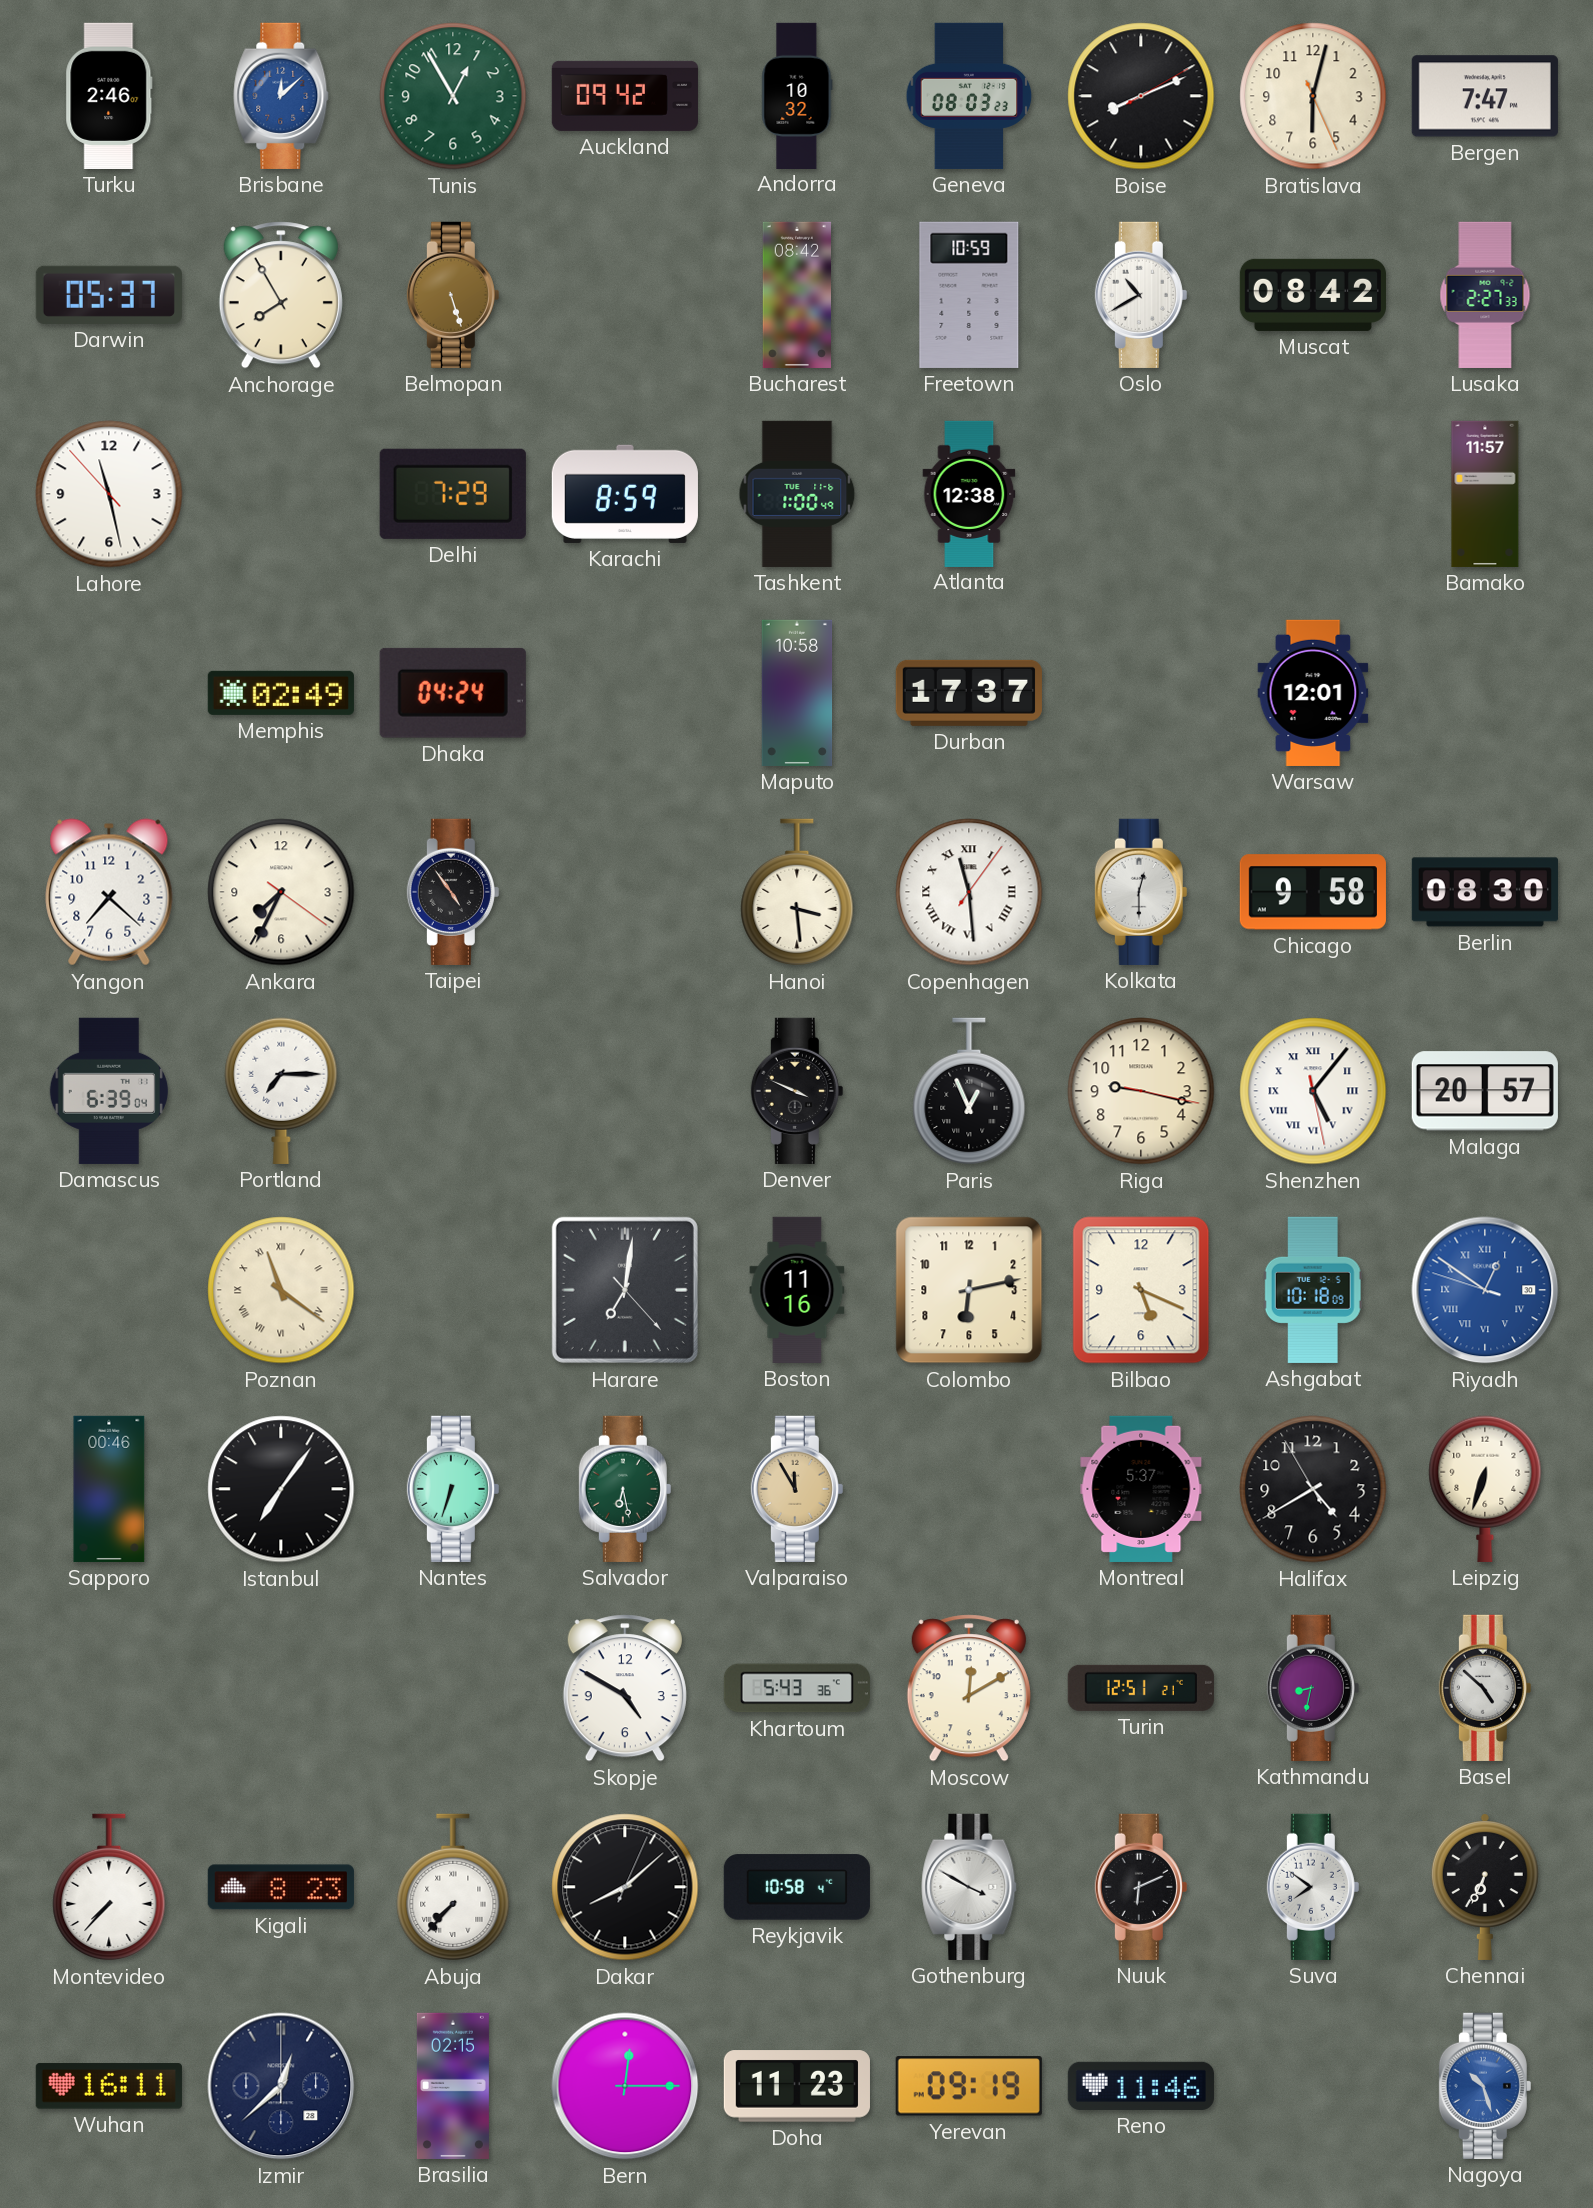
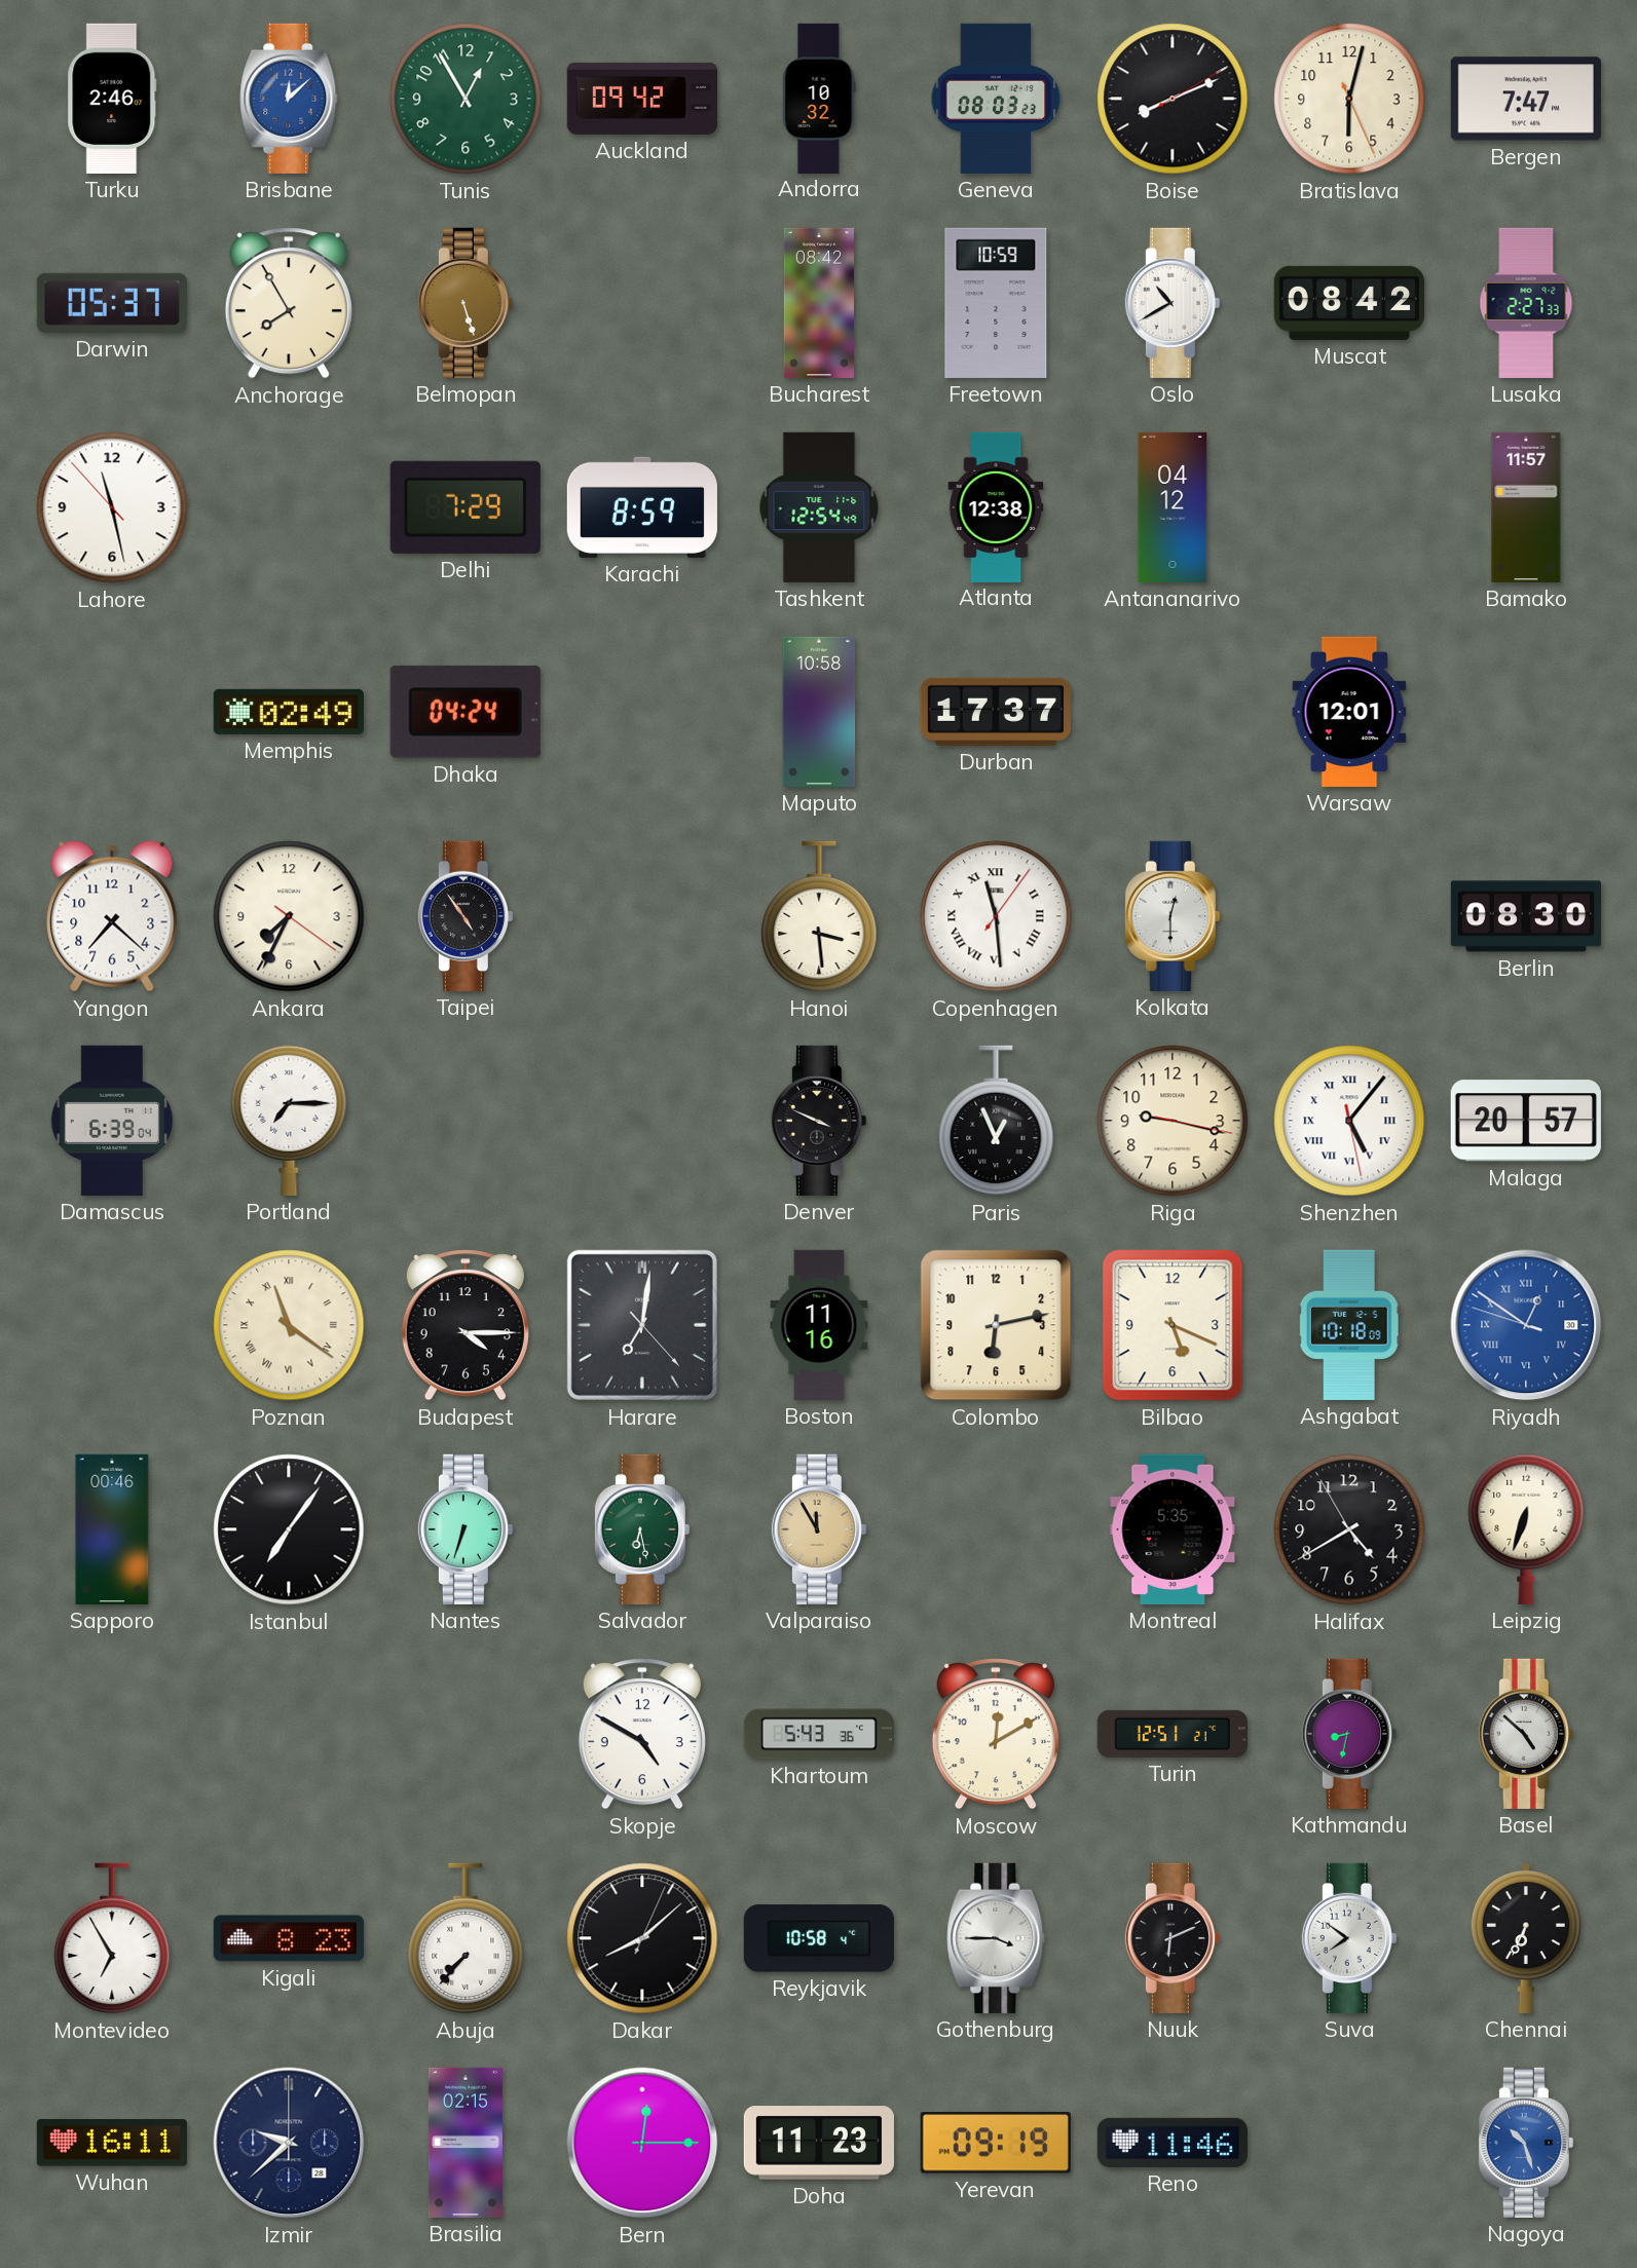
Tashkent: 1:00 -> 12:54 (819, 507)
Antananarivo: none -> 04:12 (1173, 507)
Chicago: 9:58 -> none (1313, 892)
Budapest: none -> 4:15 (466, 1325)
Montreal: 5:37 -> 5:35 (1173, 1529)
Montevideo: 7:37 -> 6:55 (112, 1938)
Gothenburg: 3:50 -> 3:45 (996, 1938)
Izmir: 12:38 -> 9:38 (289, 2143)
